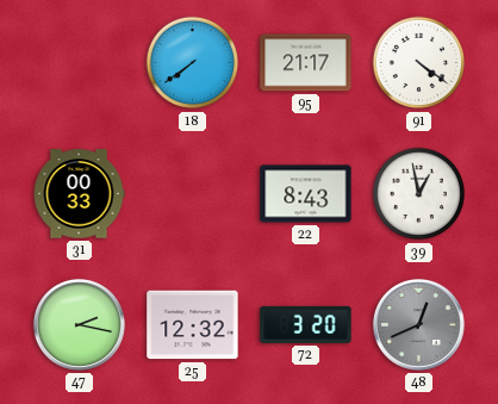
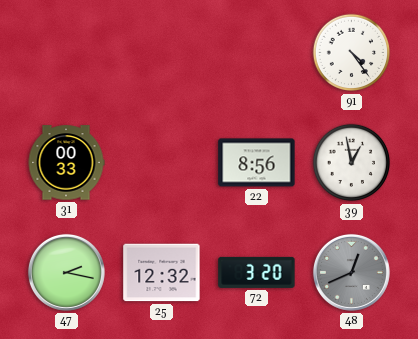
18: 7:39 -> none (193, 63)
95: 21:17 -> none (306, 63)
91: 4:21 -> 4:24 (352, 53)
22: 8:43 -> 8:56 (257, 163)
